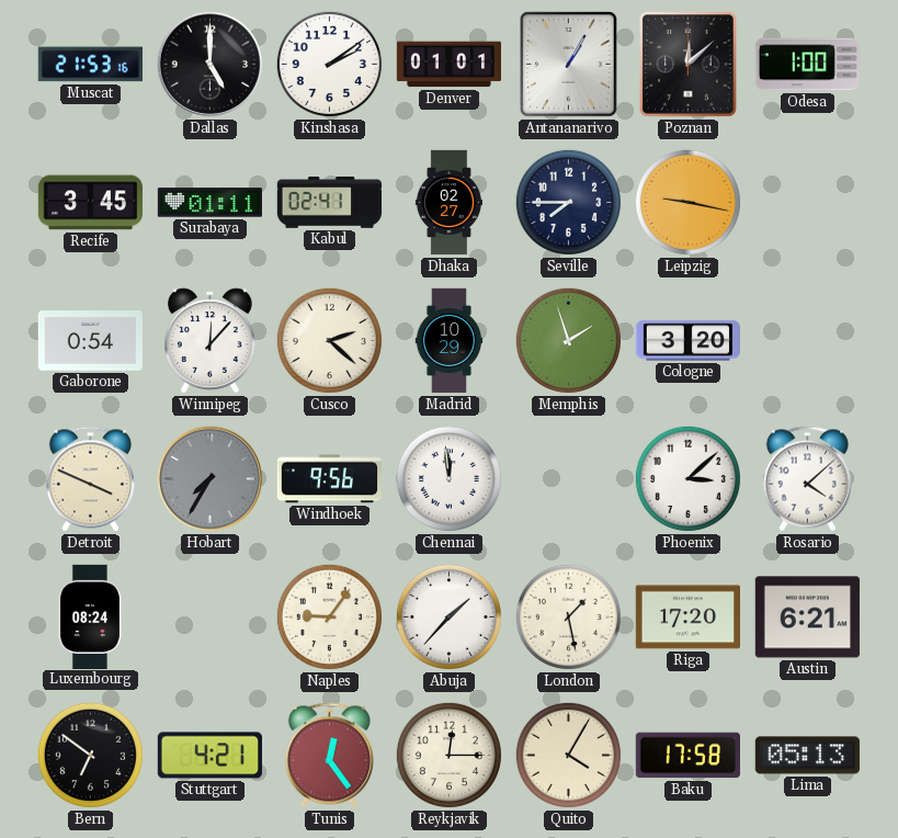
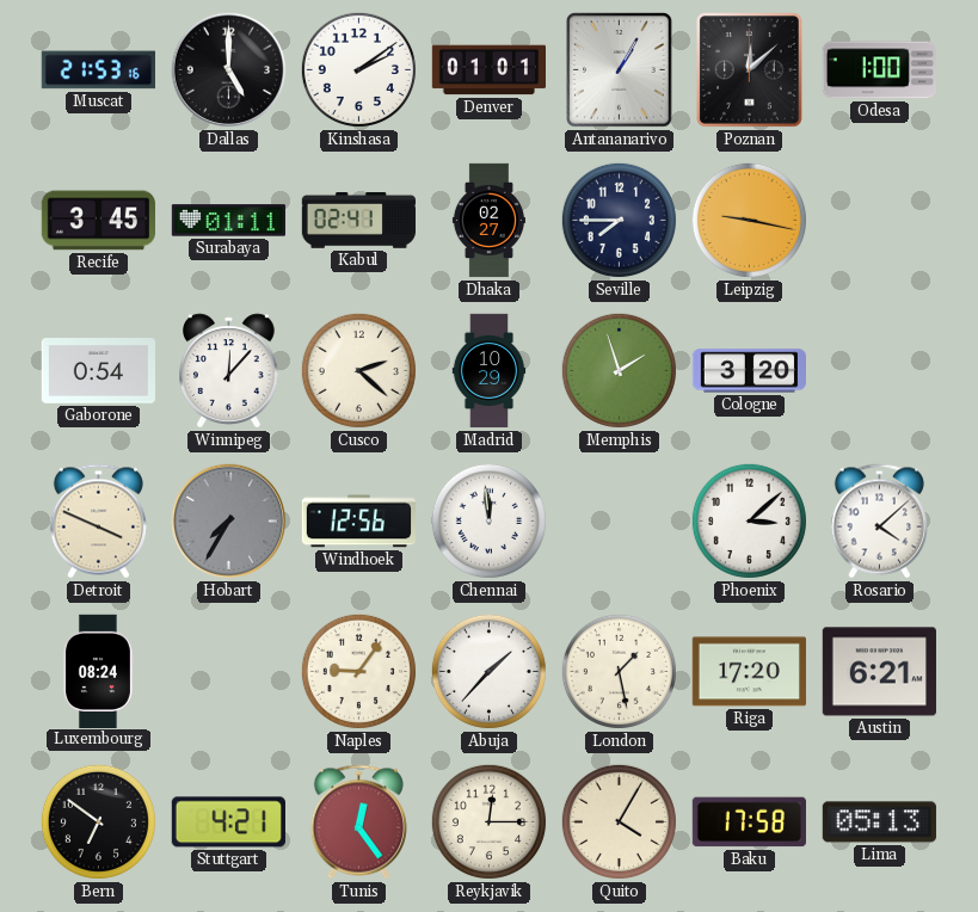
Windhoek: 9:56 -> 12:56 (358, 522)
